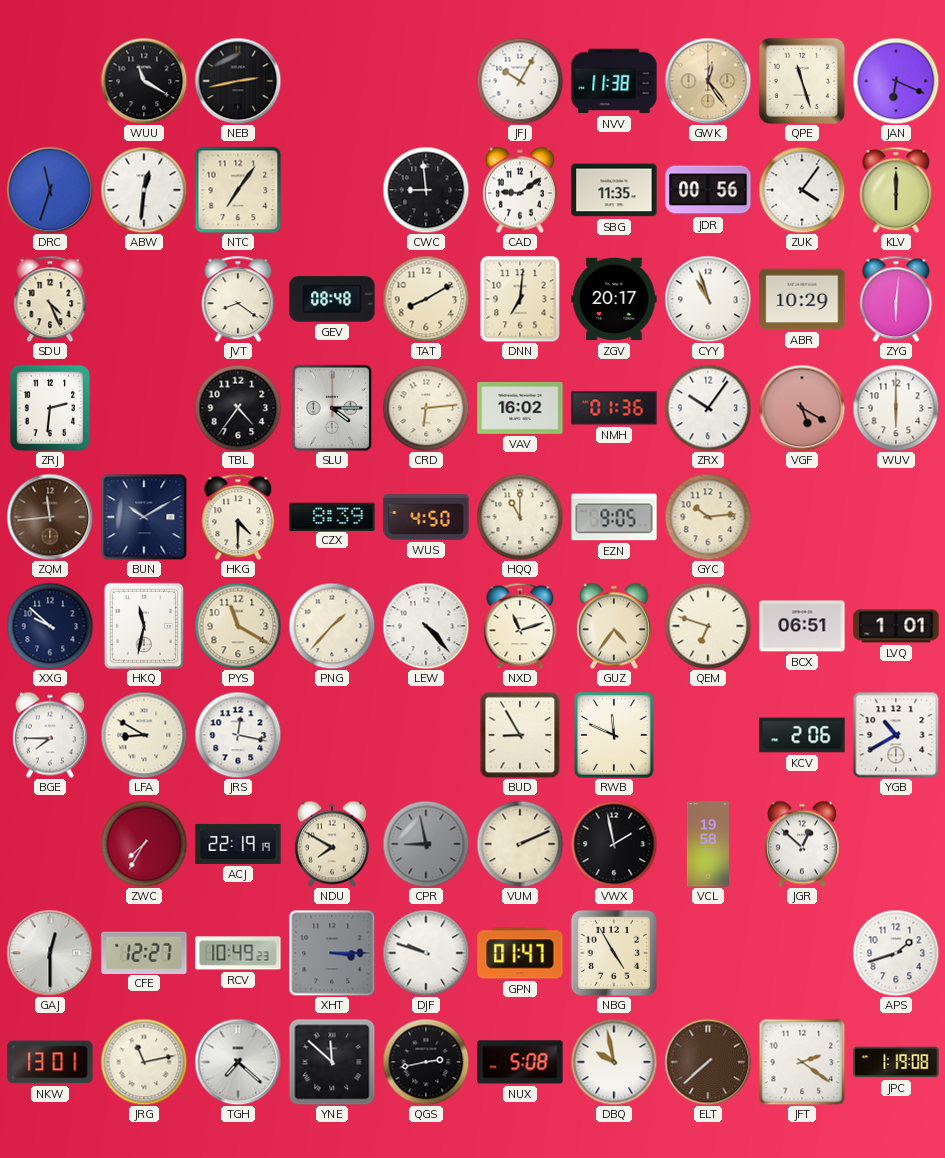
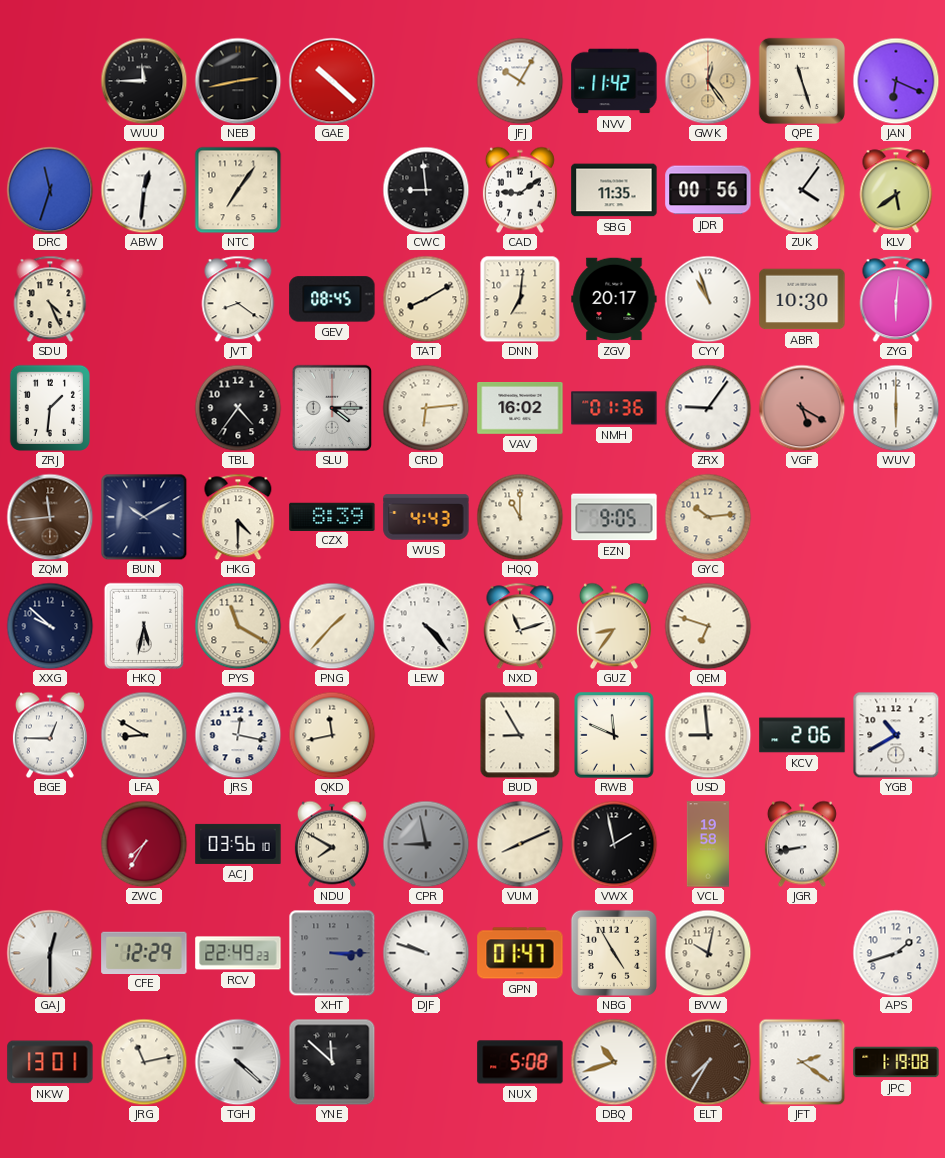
WUU: 11:20 -> 11:45 (144, 81)
GAE: none -> 10:22 (332, 81)
NVV: 11:38 -> 11:42 (614, 81)
KLV: 6:00 -> 5:39 (896, 190)
GEV: 08:48 -> 08:45 (332, 299)
ABR: 10:29 -> 10:30 (802, 299)
ZRJ: 2:31 -> 1:31 (50, 408)
ZRX: 10:06 -> 9:06 (708, 408)
WUS: 4:50 -> 4:43 (426, 517)
HKQ: 11:32 -> 5:32 (143, 626)
GUZ: 4:36 -> 8:36 (614, 626)
BCX: 06:51 -> none (802, 626)
LVQ: 1:01 -> none (896, 626)
BGE: 7:45 -> 12:45 (50, 735)
QKD: none -> 11:43 (332, 735)
USD: none -> 8:59 (708, 735)
ACJ: 22:19 -> 03:56 (238, 844)
VUM: 2:11 -> 8:11 (520, 844)
JGR: 12:52 -> 8:43 (802, 844)
CFE: 12:27 -> 12:29 (144, 952)
RCV: 10:49 -> 22:49 (238, 953)
BVW: none -> 10:02 (708, 953)
TGH: 7:22 -> 4:22 (238, 1062)
QGS: 2:43 -> none (426, 1062)
DBQ: 9:58 -> 10:42 (614, 1062)
ELT: 7:38 -> 7:35 (708, 1062)
